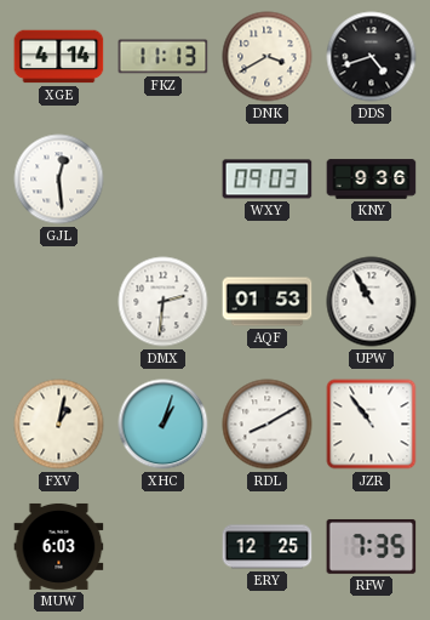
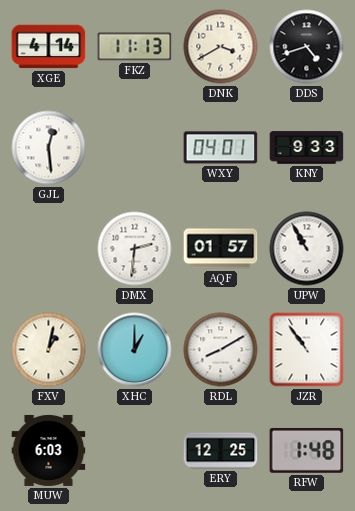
WXY: 09:03 -> 04:01 (221, 148)
KNY: 9:36 -> 9:33 (307, 148)
AQF: 01:53 -> 01:57 (221, 249)
XHC: 1:03 -> 1:00 (135, 350)
RFW: 7:35 -> 1:48 (307, 451)
